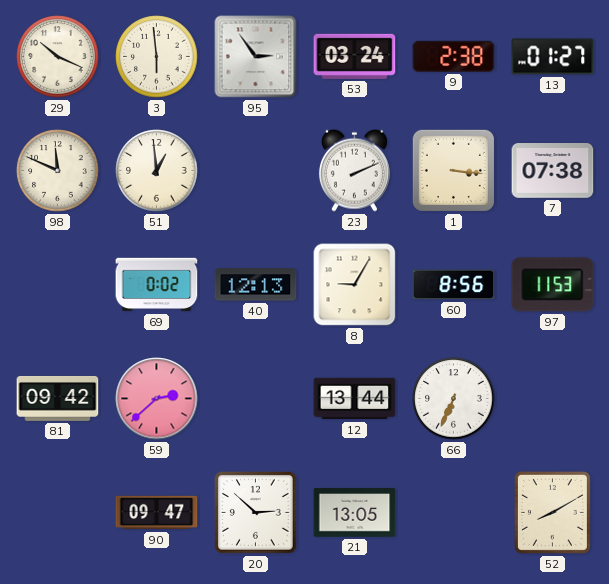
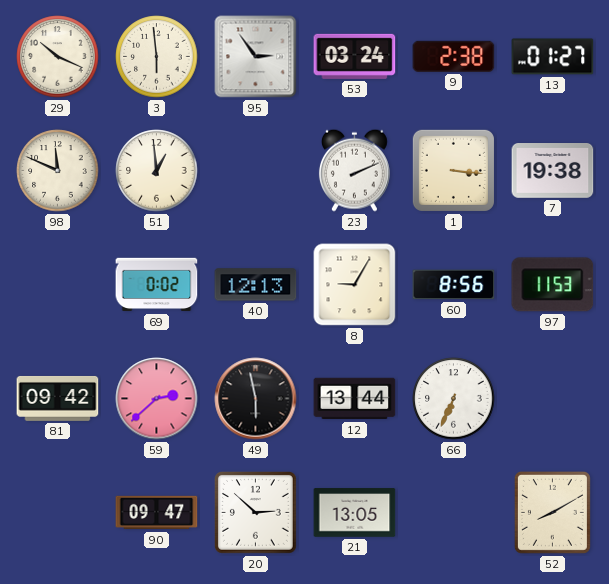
7: 07:38 -> 19:38 (553, 171)
49: none -> 5:58 (256, 399)
